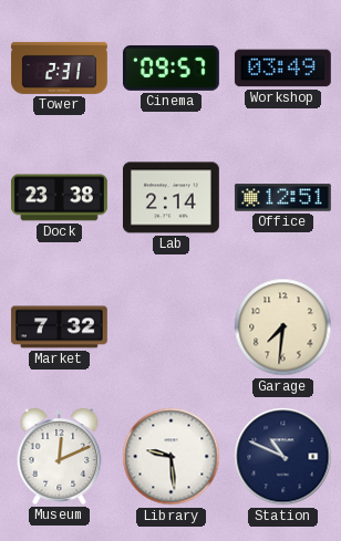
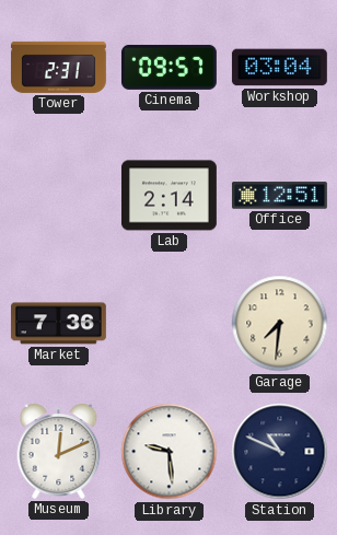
Workshop: 03:49 -> 03:04 (279, 68)
Dock: 23:38 -> none (59, 198)
Market: 7:32 -> 7:36 (58, 324)
